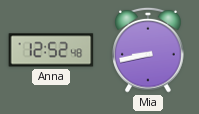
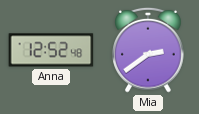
Mia: 8:43 -> 2:39 (148, 50)
